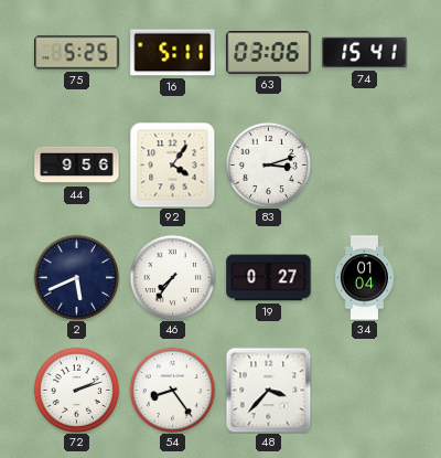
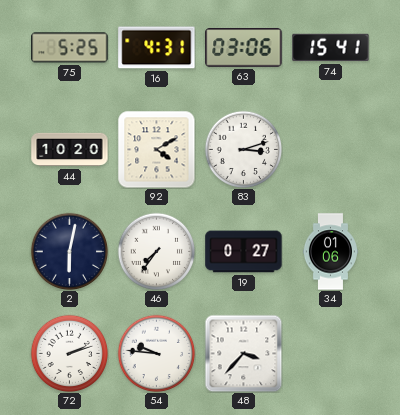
16: 5:11 -> 4:31 (157, 48)
44: 9:56 -> 10:20 (70, 150)
92: 4:06 -> 4:10 (156, 149)
2: 5:41 -> 6:02 (69, 251)
34: 01:04 -> 01:06 (330, 252)
54: 8:24 -> 9:46 (156, 353)
